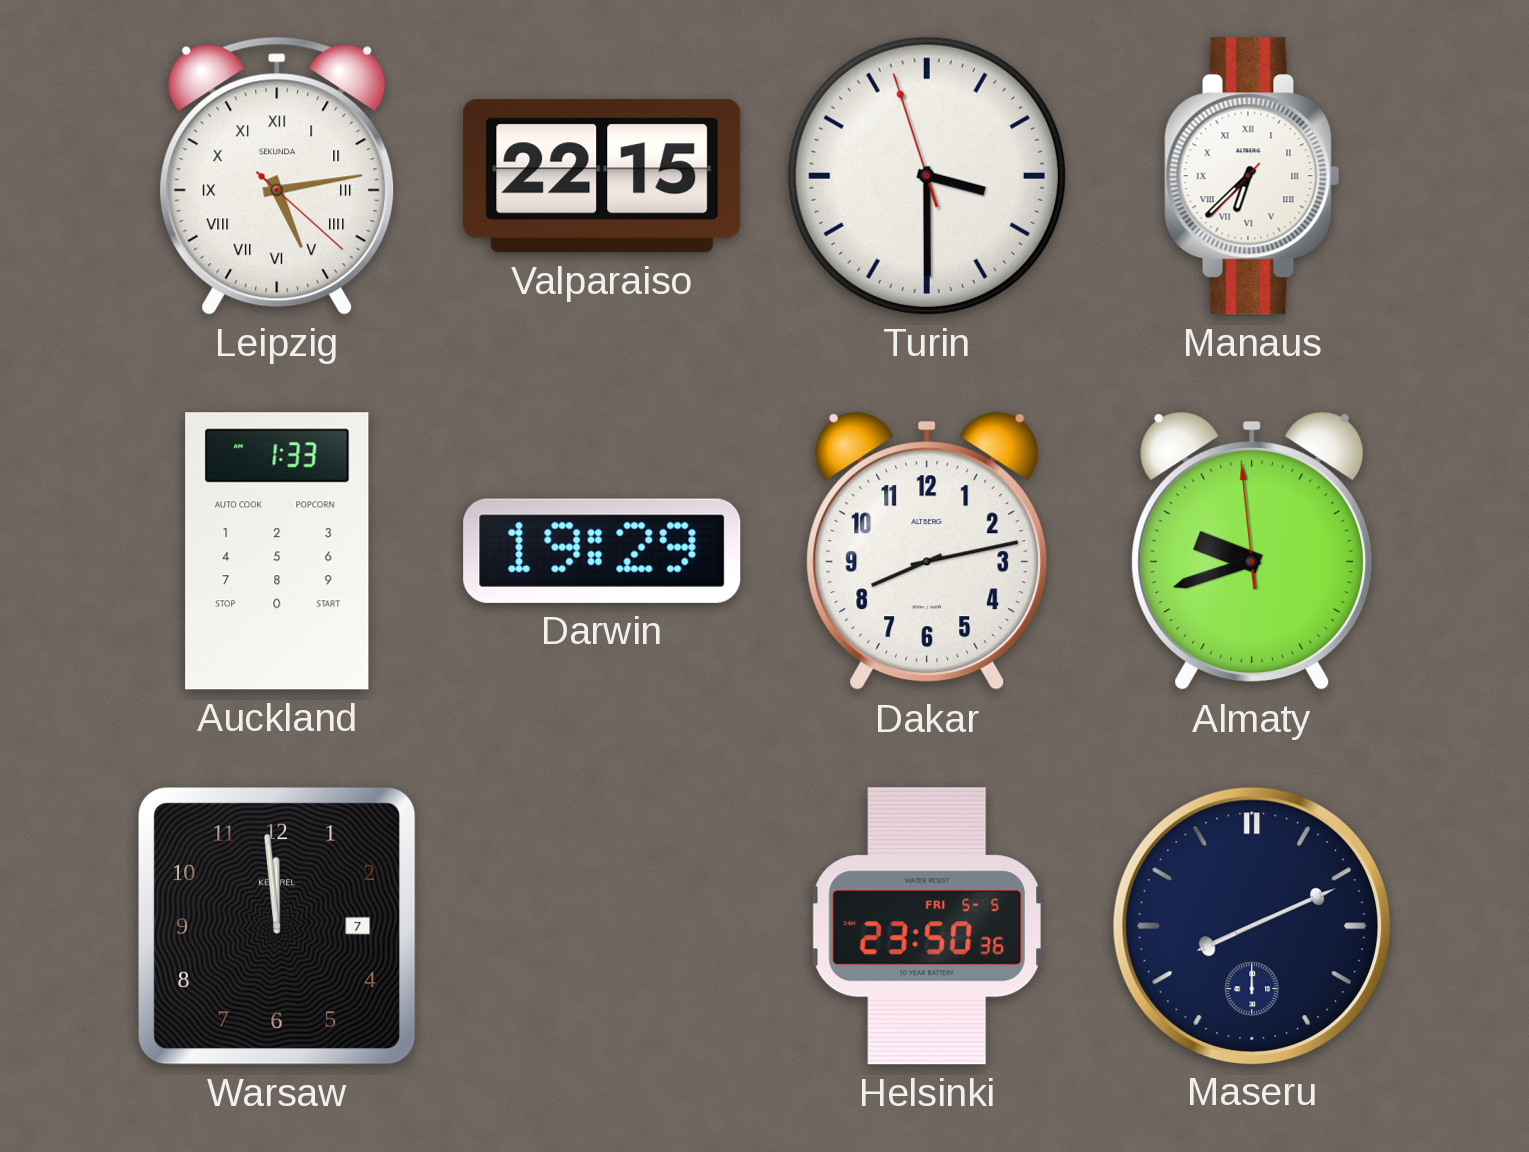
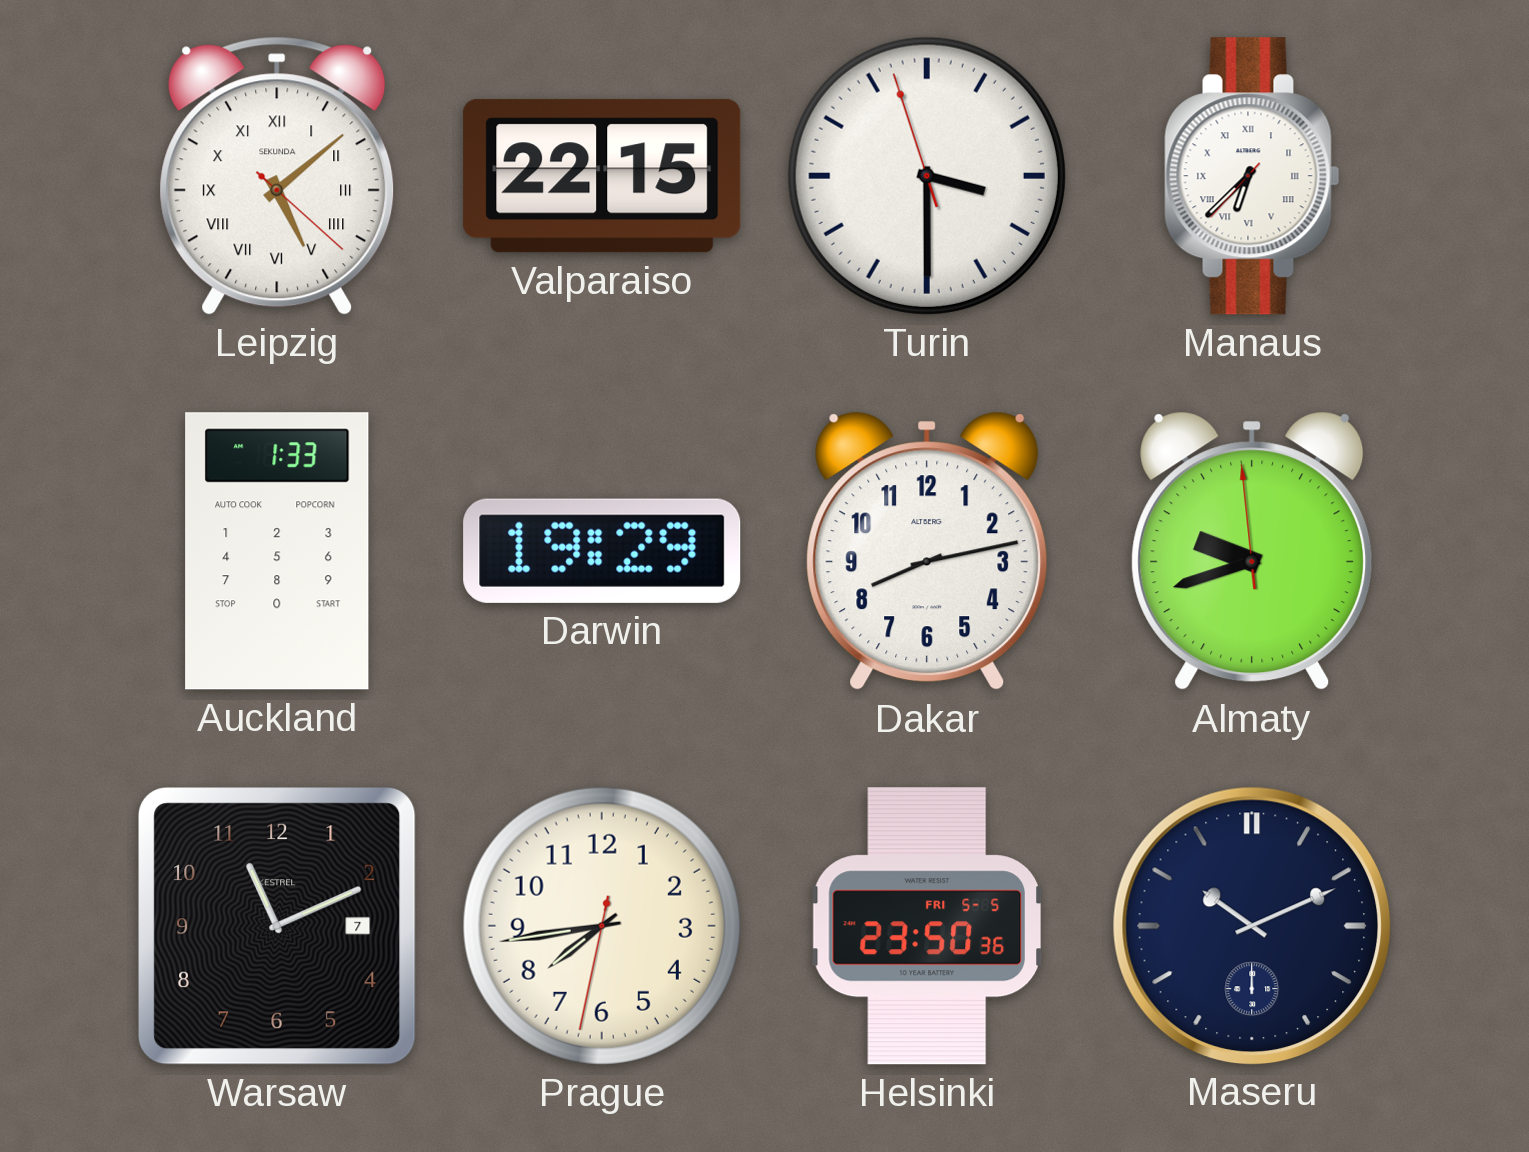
Leipzig: 5:13 -> 5:08 (277, 176)
Warsaw: 11:59 -> 11:11 (278, 927)
Prague: none -> 7:43 (602, 926)
Maseru: 8:11 -> 10:11 (1251, 925)
